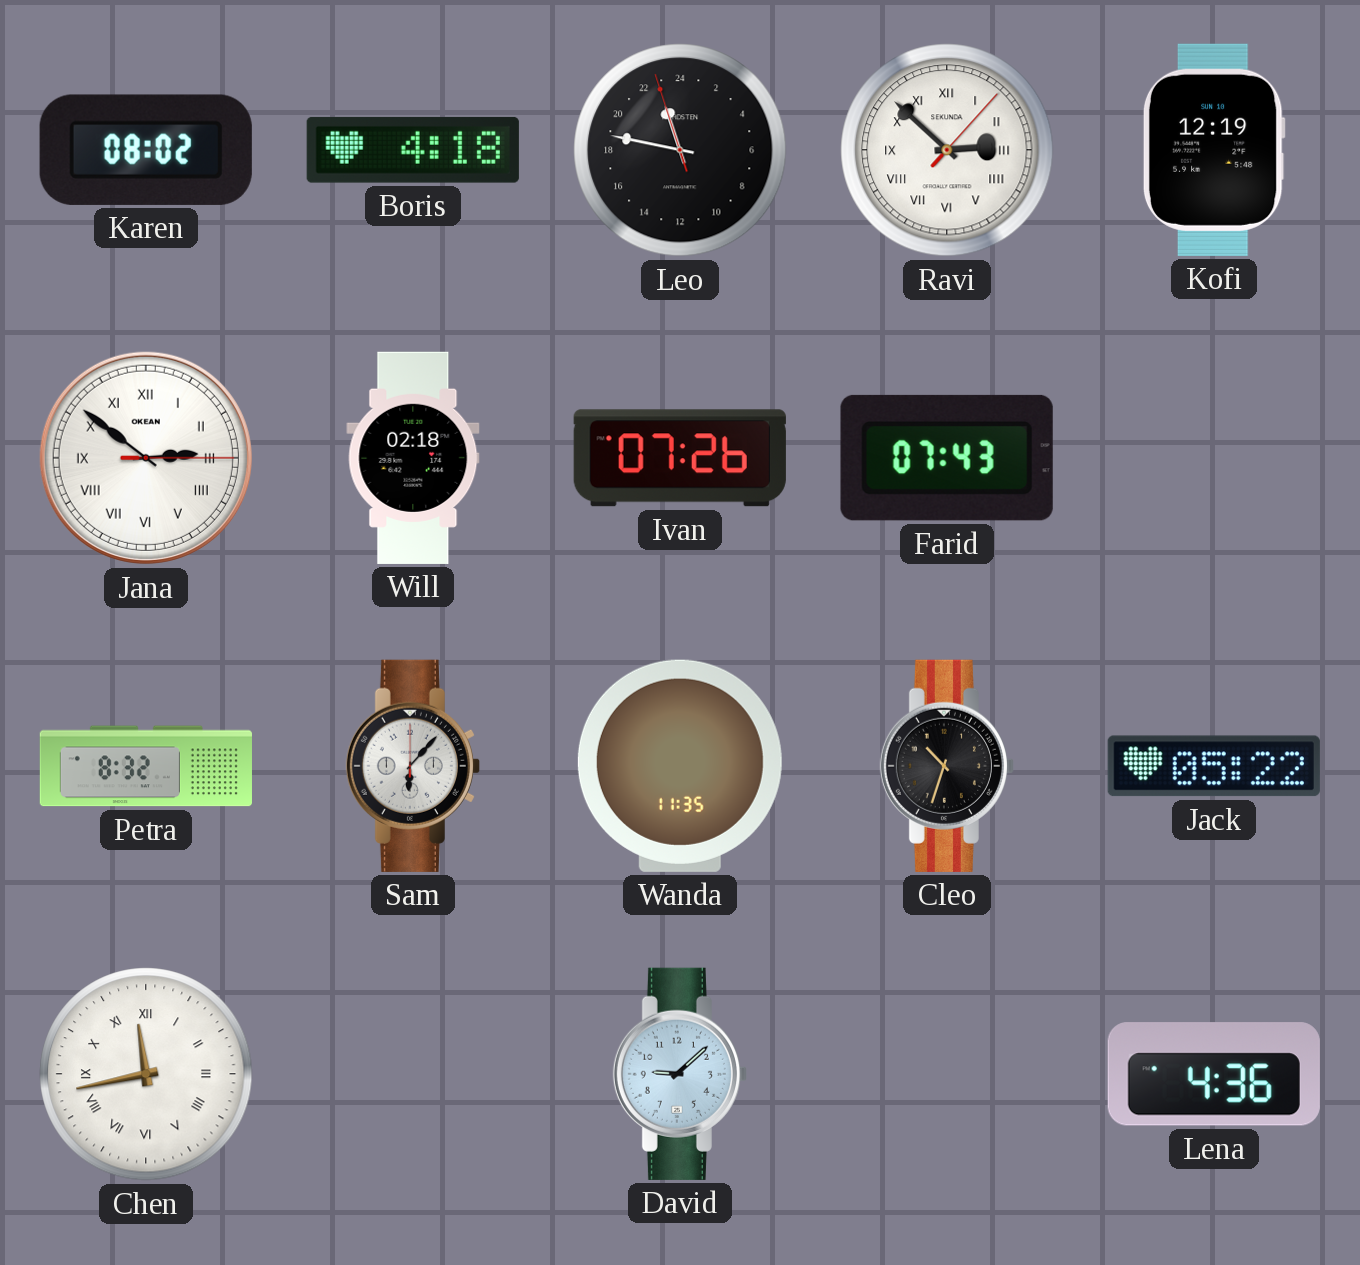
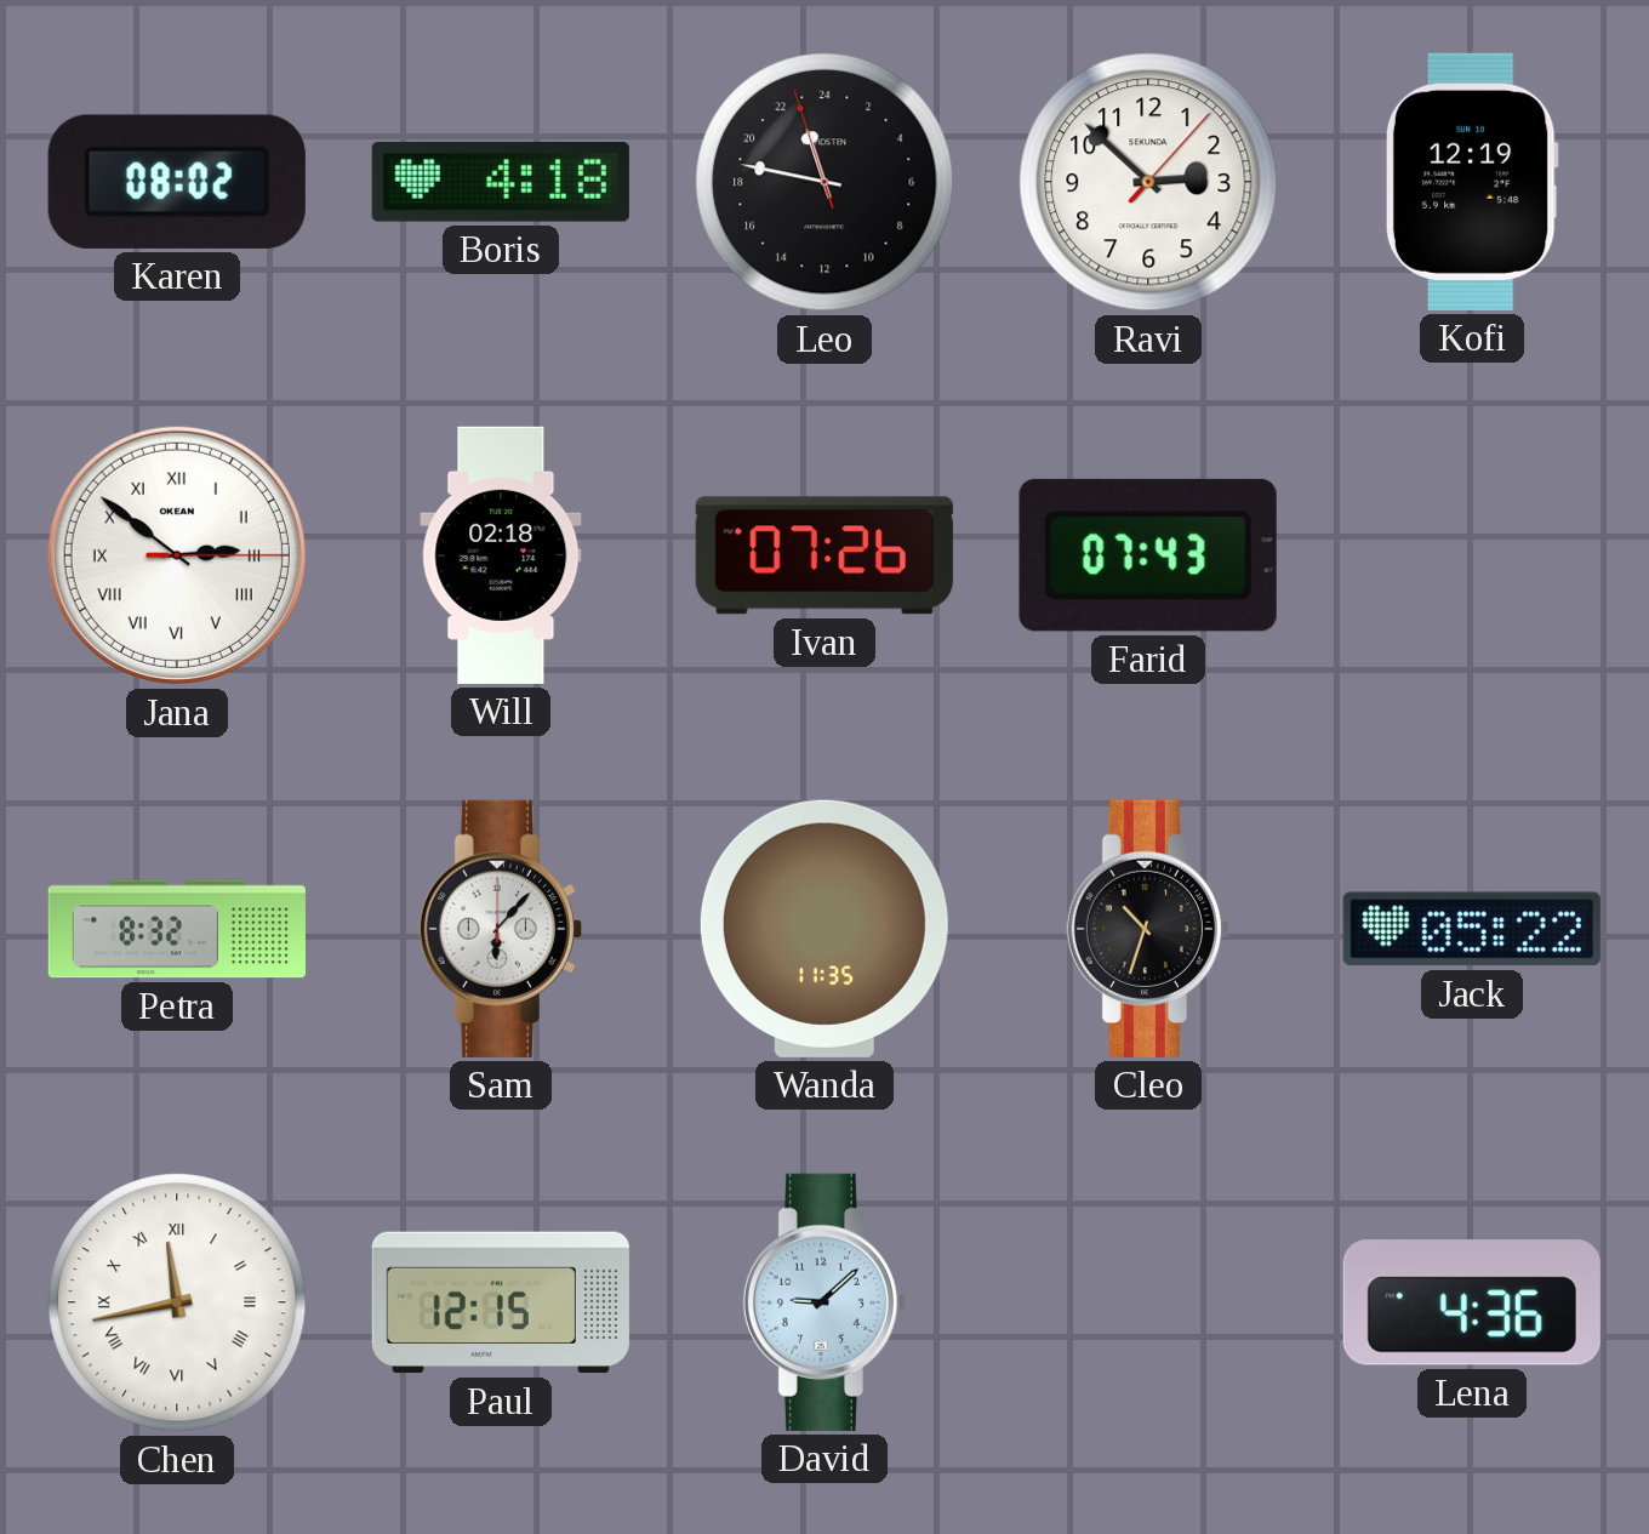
Ravi numerals: Roman -> Arabic (1148, 182)
Paul: none -> 12:15 (501, 1302)
